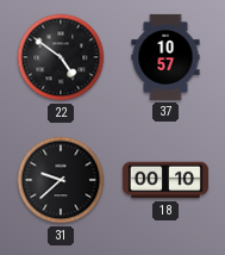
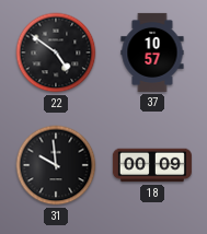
31: 9:38 -> 9:59 (56, 165)
18: 00:10 -> 00:09 (152, 165)
